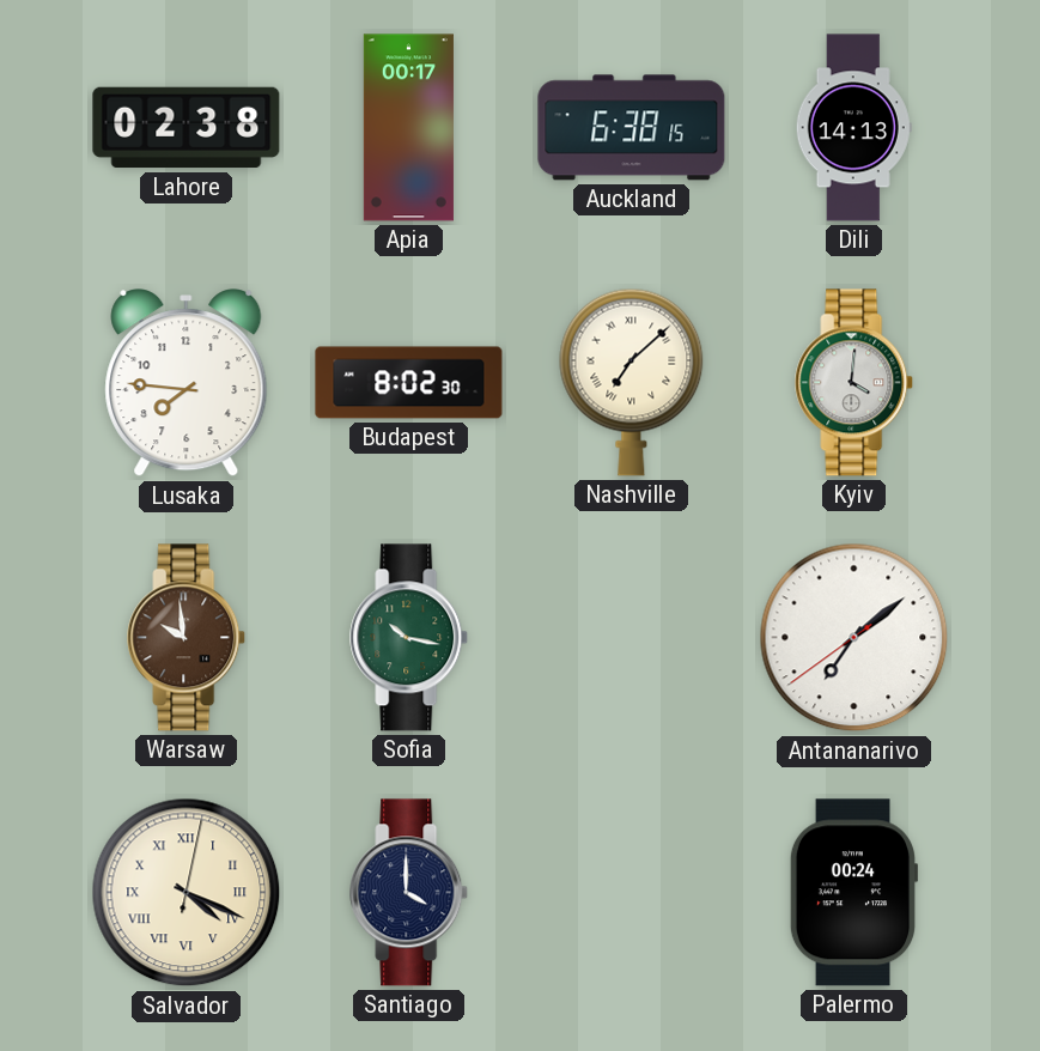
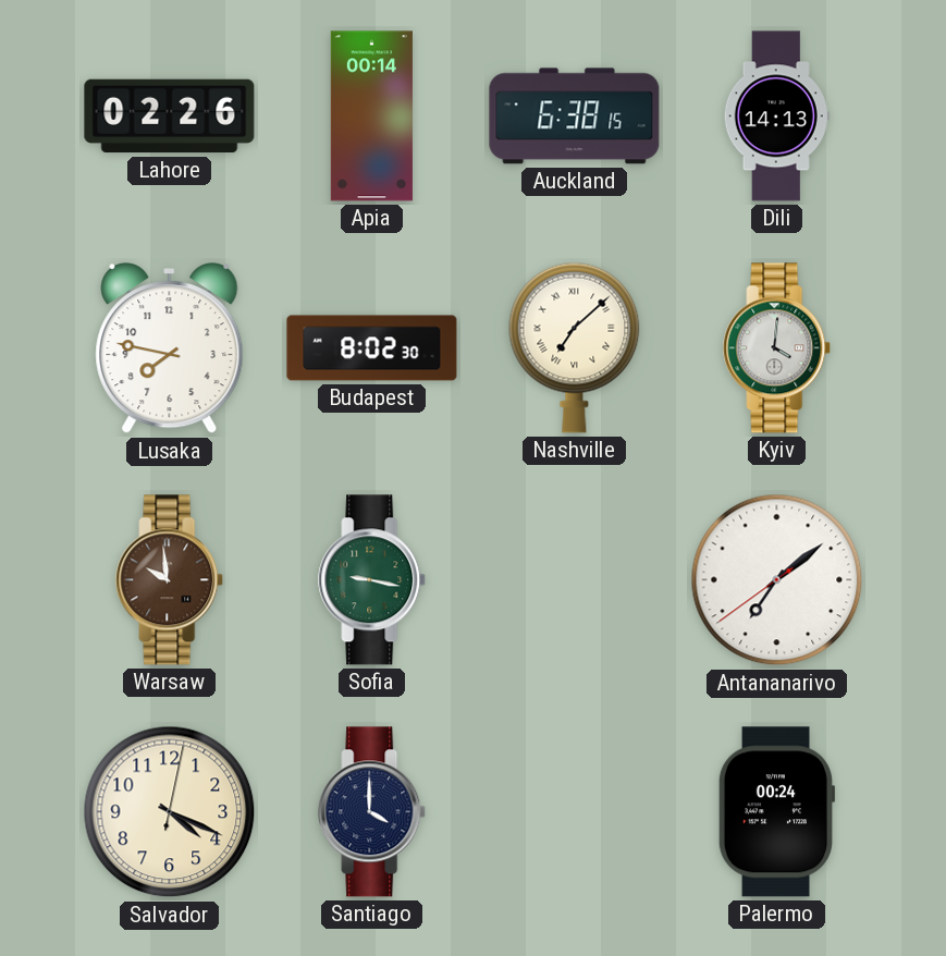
Lahore: 02:38 -> 02:26 (170, 117)
Apia: 00:17 -> 00:14 (371, 117)
Lusaka: 7:46 -> 7:47 (170, 348)
Sofia: 10:17 -> 9:17 (372, 580)
Salvador numerals: Roman -> Arabic (170, 812)
